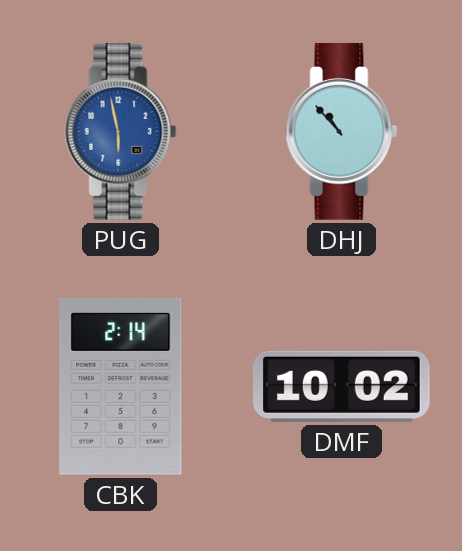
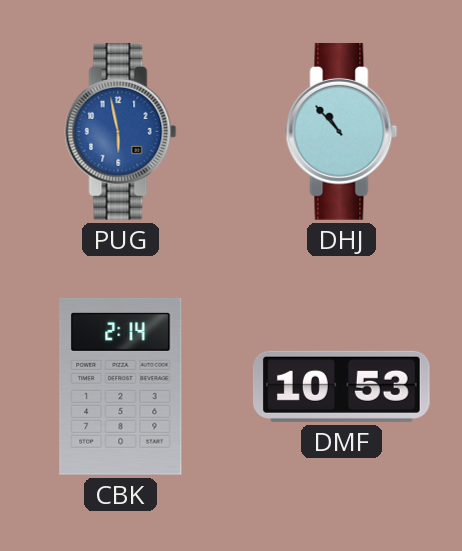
DMF: 10:02 -> 10:53 (341, 386)
